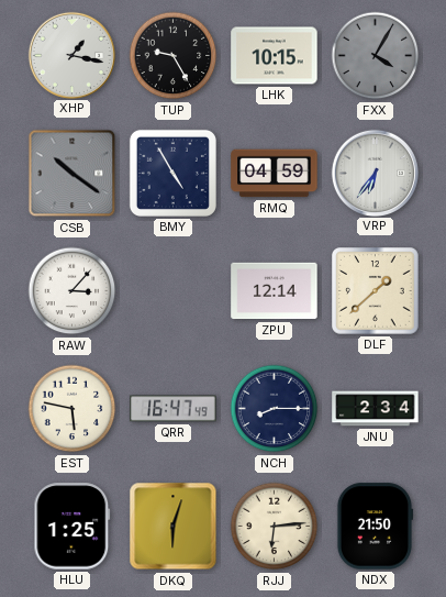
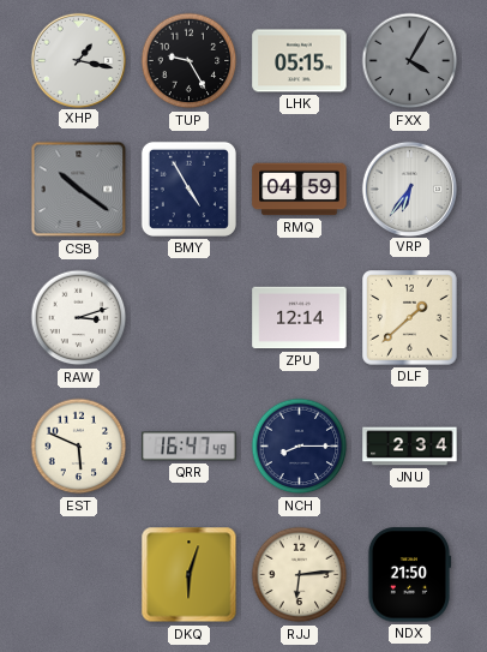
LHK: 10:15 -> 05:15 (300, 61)
RAW: 3:07 -> 3:12 (79, 318)
EST: 5:47 -> 5:49 (79, 447)
HLU: 1:25 -> none (73, 527)
